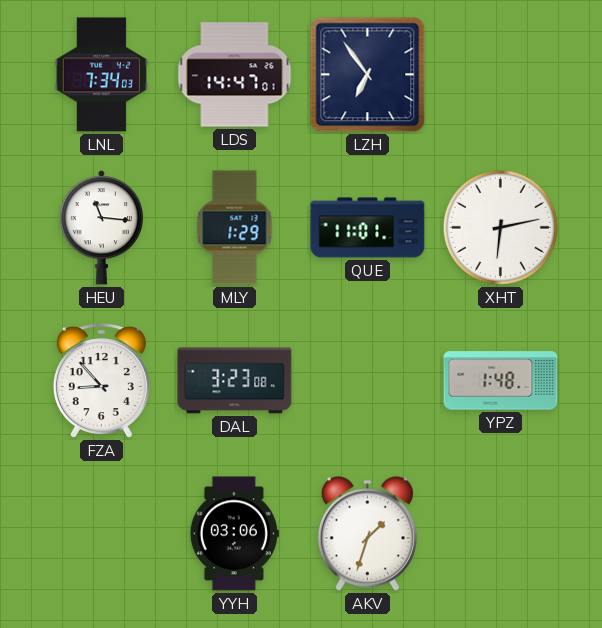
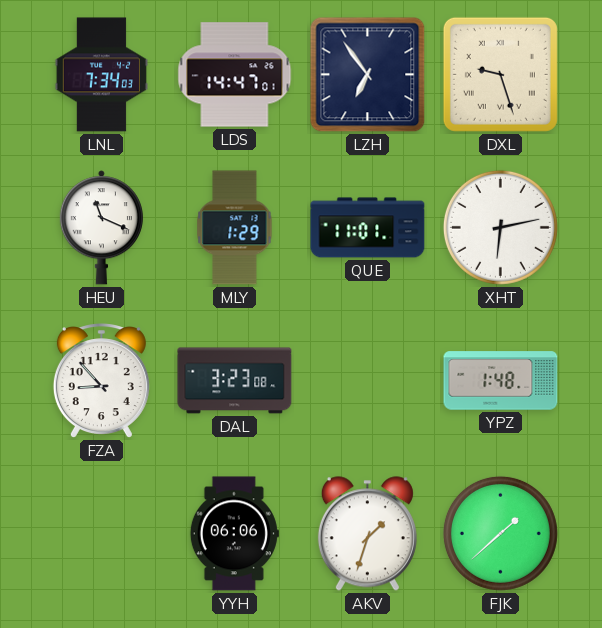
DXL: none -> 9:27 (500, 74)
HEU: 11:16 -> 11:19 (101, 228)
YYH: 03:06 -> 06:06 (234, 534)
FJK: none -> 1:38 (500, 533)
